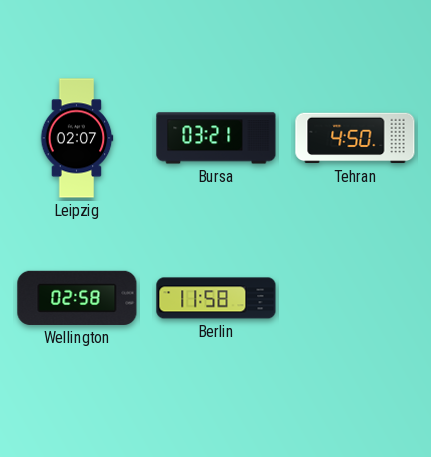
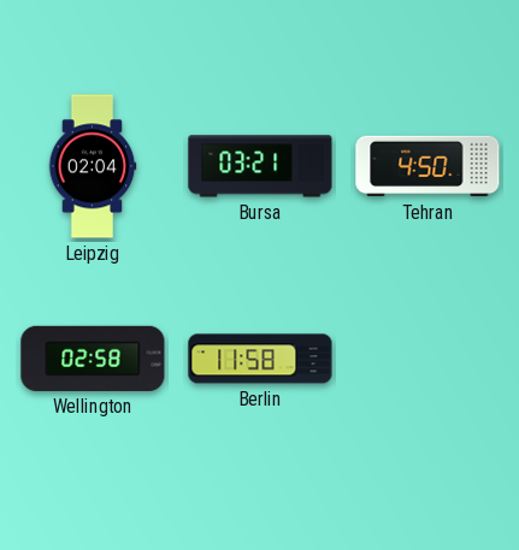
Leipzig: 02:07 -> 02:04 (93, 166)
